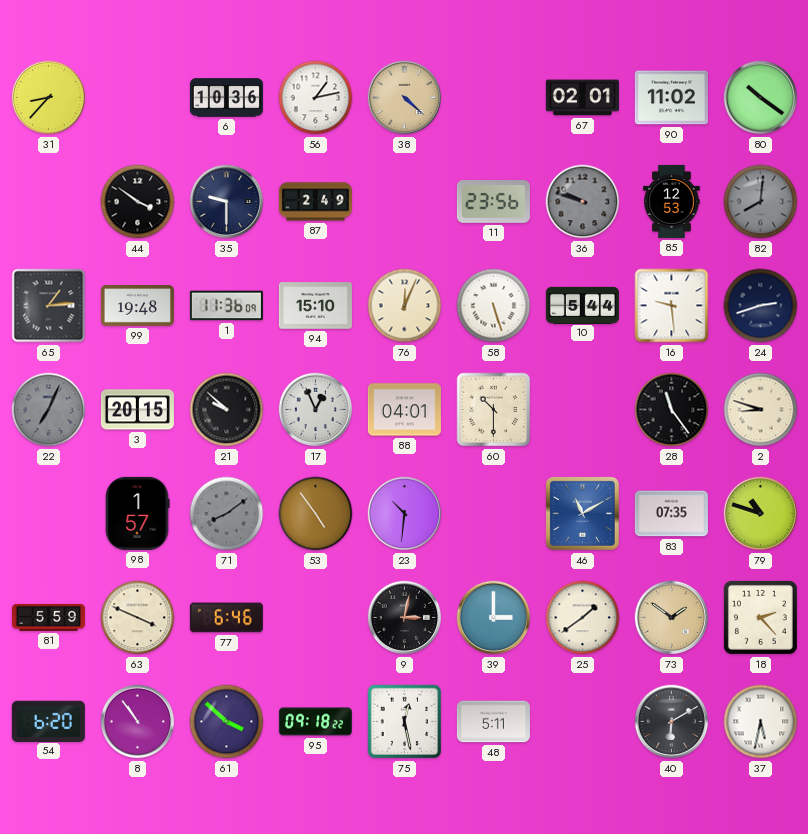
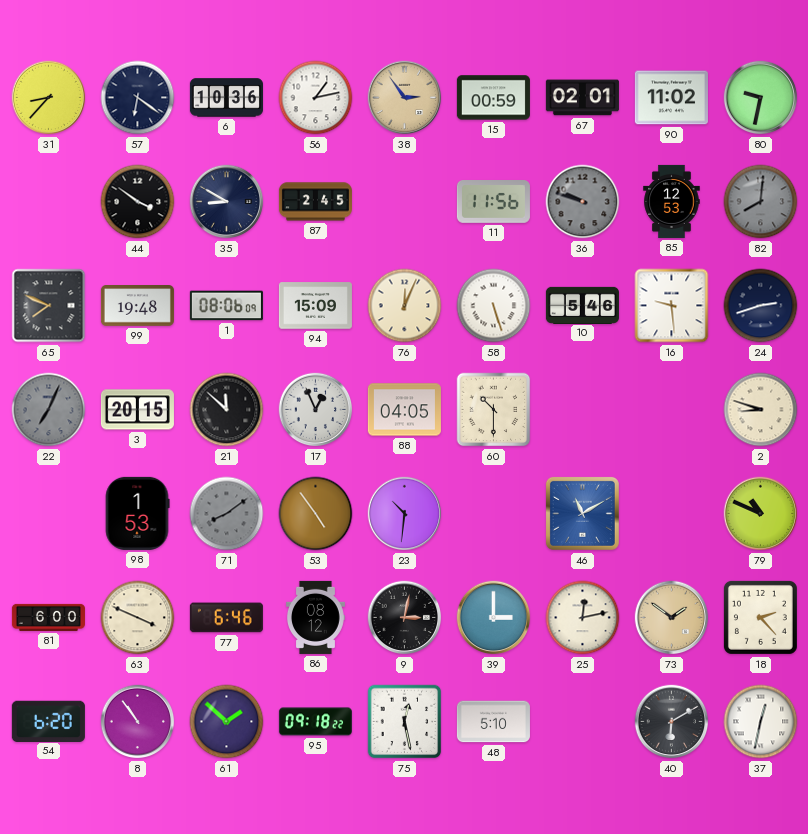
57: none -> 6:21 (138, 98)
38: 4:22 -> 2:54 (405, 98)
15: none -> 00:59 (493, 98)
80: 10:21 -> 9:32 (761, 98)
35: 9:30 -> 8:50 (227, 202)
87: 2:49 -> 2:45 (315, 202)
11: 23:56 -> 11:56 (493, 202)
65: 1:14 -> 7:49 (49, 306)
1: 11:36 -> 08:06 (226, 306)
94: 15:10 -> 15:09 (315, 306)
10: 5:44 -> 5:46 (582, 305)
21: 9:52 -> 11:52 (227, 410)
88: 04:01 -> 04:05 (404, 410)
28: 11:24 -> none (672, 410)
98: 1:57 -> 1:53 (137, 513)
83: 07:35 -> none (671, 514)
79: 10:48 -> 10:49 (761, 514)
81: 5:59 -> 6:00 (48, 617)
86: none -> 08:12 (315, 617)
25: 1:39 -> 12:13 (583, 618)
61: 3:52 -> 1:52 (227, 722)
48: 5:11 -> 5:10 (493, 722)
37: 5:32 -> 12:32 (761, 722)
